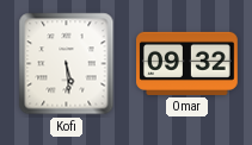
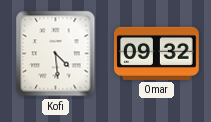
Kofi: 5:29 -> 4:29 (56, 54)
